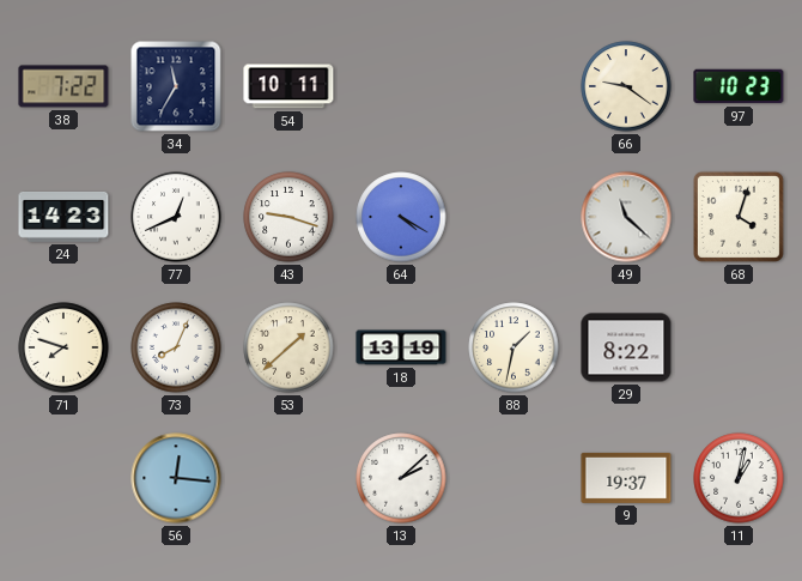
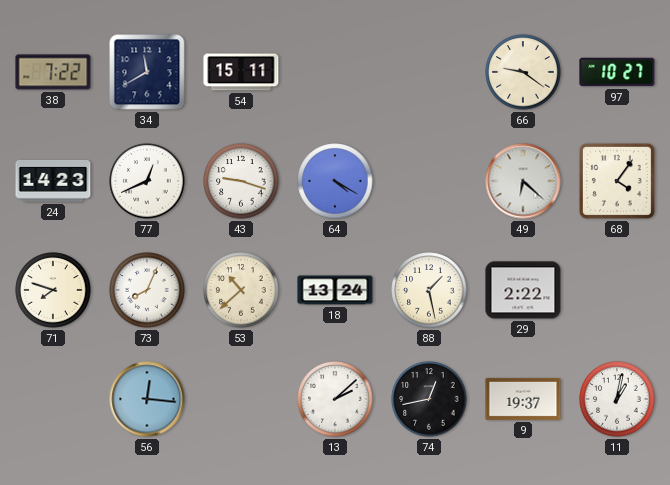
34: 11:35 -> 11:40 (147, 72)
54: 10:11 -> 15:11 (241, 72)
97: 10:23 -> 10:27 (617, 72)
49: 11:22 -> 6:22 (523, 181)
68: 4:03 -> 4:06 (617, 181)
53: 1:38 -> 10:38 (241, 290)
18: 13:19 -> 13:24 (335, 290)
88: 1:32 -> 1:28 (429, 290)
29: 8:22 -> 2:22 (523, 290)
74: none -> 12:43 (429, 399)
